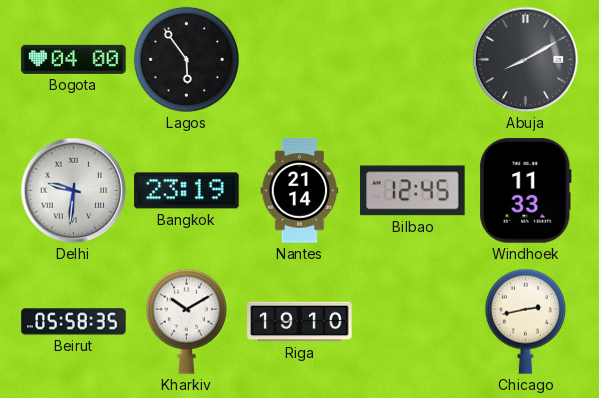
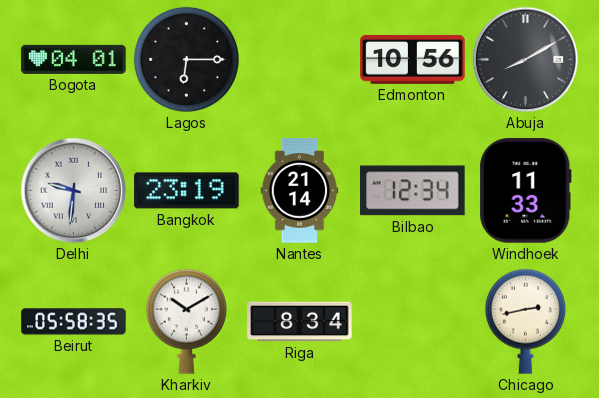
Bogota: 04:00 -> 04:01 (74, 59)
Lagos: 5:54 -> 6:15 (186, 59)
Edmonton: none -> 10:56 (413, 59)
Bilbao: 12:45 -> 12:34 (413, 191)
Riga: 19:10 -> 8:34 (300, 322)
